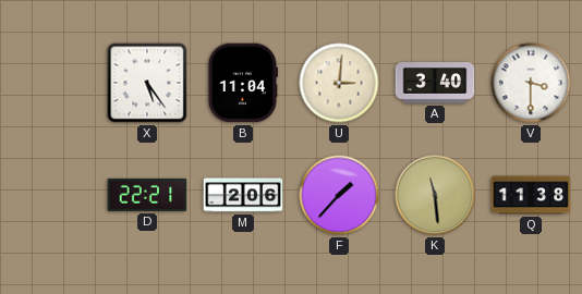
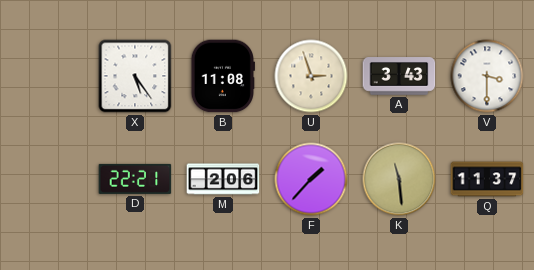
B: 11:04 -> 11:08 (222, 76)
U: 3:01 -> 2:57 (311, 76)
A: 3:40 -> 3:43 (399, 76)
Q: 11:38 -> 11:37 (487, 179)
